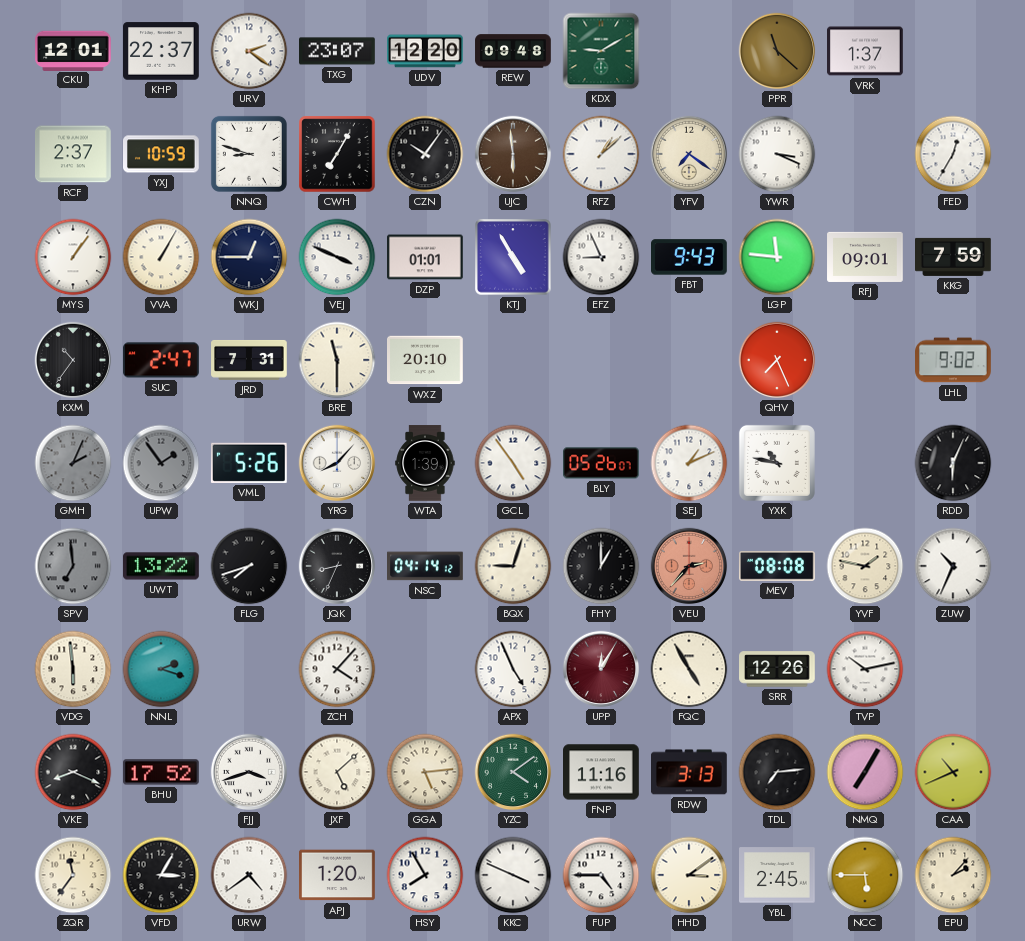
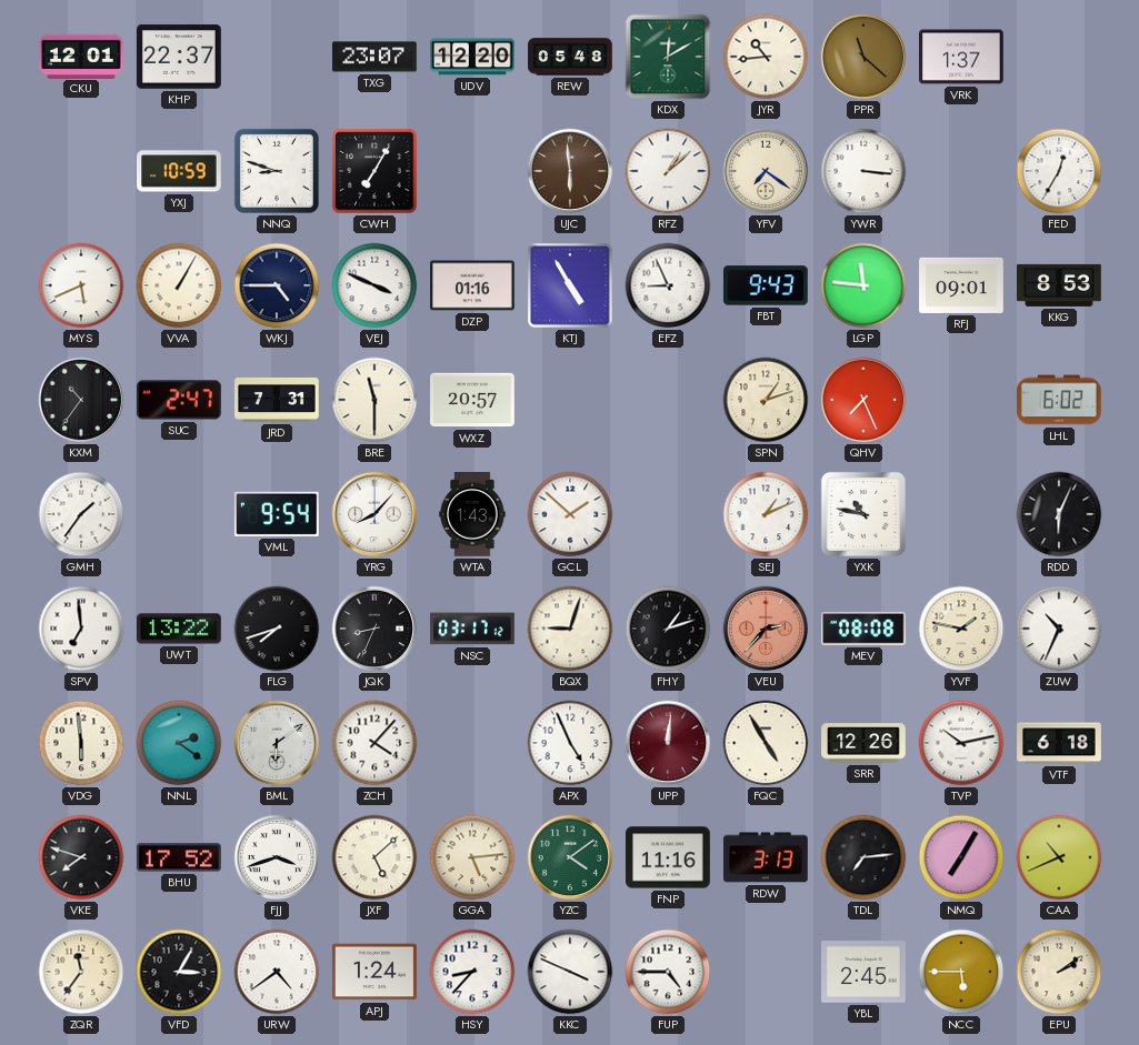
URV: 2:21 -> none (249, 51)
REW: 09:48 -> 05:48 (570, 57)
KDX: 9:10 -> 12:10 (668, 57)
JYR: none -> 10:44 (766, 57)
RCF: 2:37 -> none (74, 154)
CZN: 10:06 -> none (425, 154)
YWR: 3:19 -> 3:16 (863, 171)
MYS: 1:06 -> 5:41 (81, 285)
WKJ: 12:45 -> 4:45 (277, 285)
DZP: 01:01 -> 01:16 (472, 285)
KKG: 7:59 -> 8:53 (1060, 285)
WXZ: 20:10 -> 20:57 (473, 400)
SPN: none -> 1:12 (766, 400)
LHL: 9:02 -> 6:02 (1060, 400)
GMH: 2:04 -> 1:36 (81, 514)
GMH dial: grey -> white (81, 514)
UPW: 1:54 -> none (161, 463)
VML: 5:26 -> 9:54 (277, 514)
WTA: 1:39 -> 1:43 (472, 514)
GCL: 4:54 -> 1:52 (570, 514)
BLY: 05:26 -> none (602, 463)
SPV dial: grey -> white (81, 629)
NSC: 04:14 -> 03:17 (473, 629)
FHY: 1:00 -> 1:12 (668, 629)
NNL: 2:18 -> 2:21 (179, 743)
BML: none -> 6:09 (277, 743)
UPP: 12:05 -> 12:01 (668, 743)
VTF: none -> 6:18 (1060, 743)
VKE: 8:19 -> 7:48 (81, 857)
APJ: 1:20 -> 1:24 (376, 972)
HSY: 7:55 -> 8:37 (472, 972)
HHD: 3:09 -> none (689, 875)
EPU: 2:07 -> 2:09 (1059, 972)
